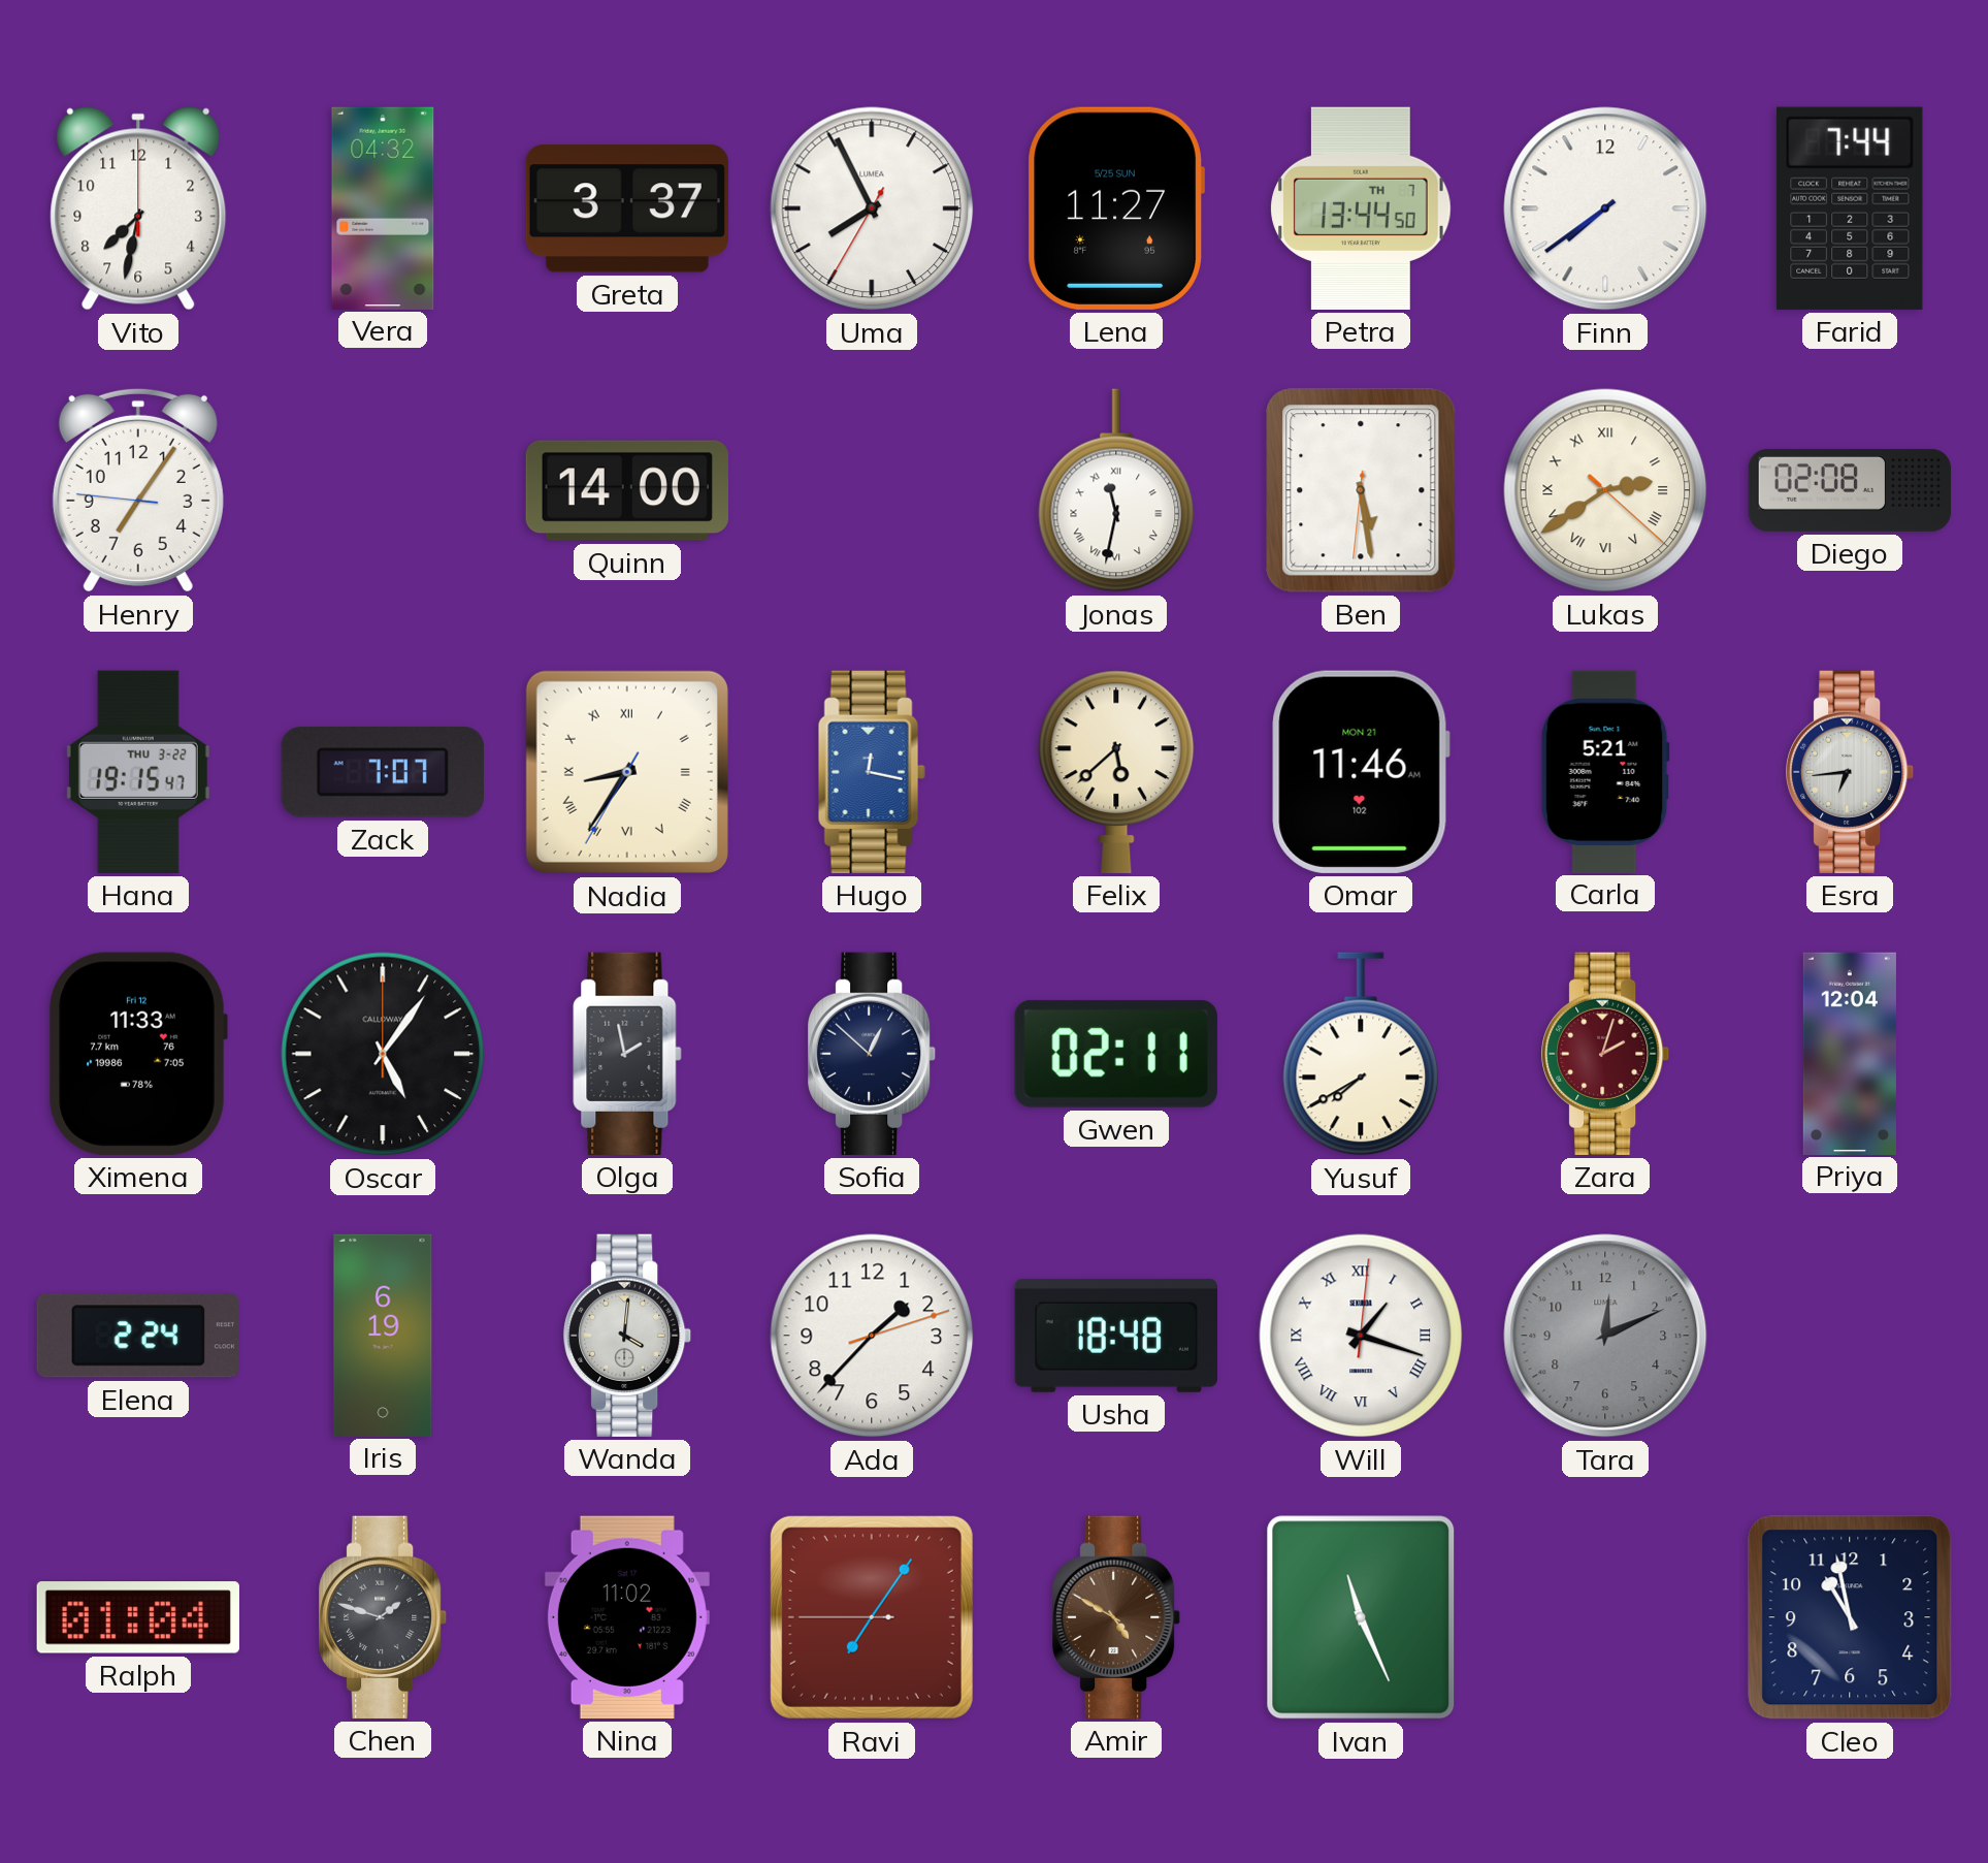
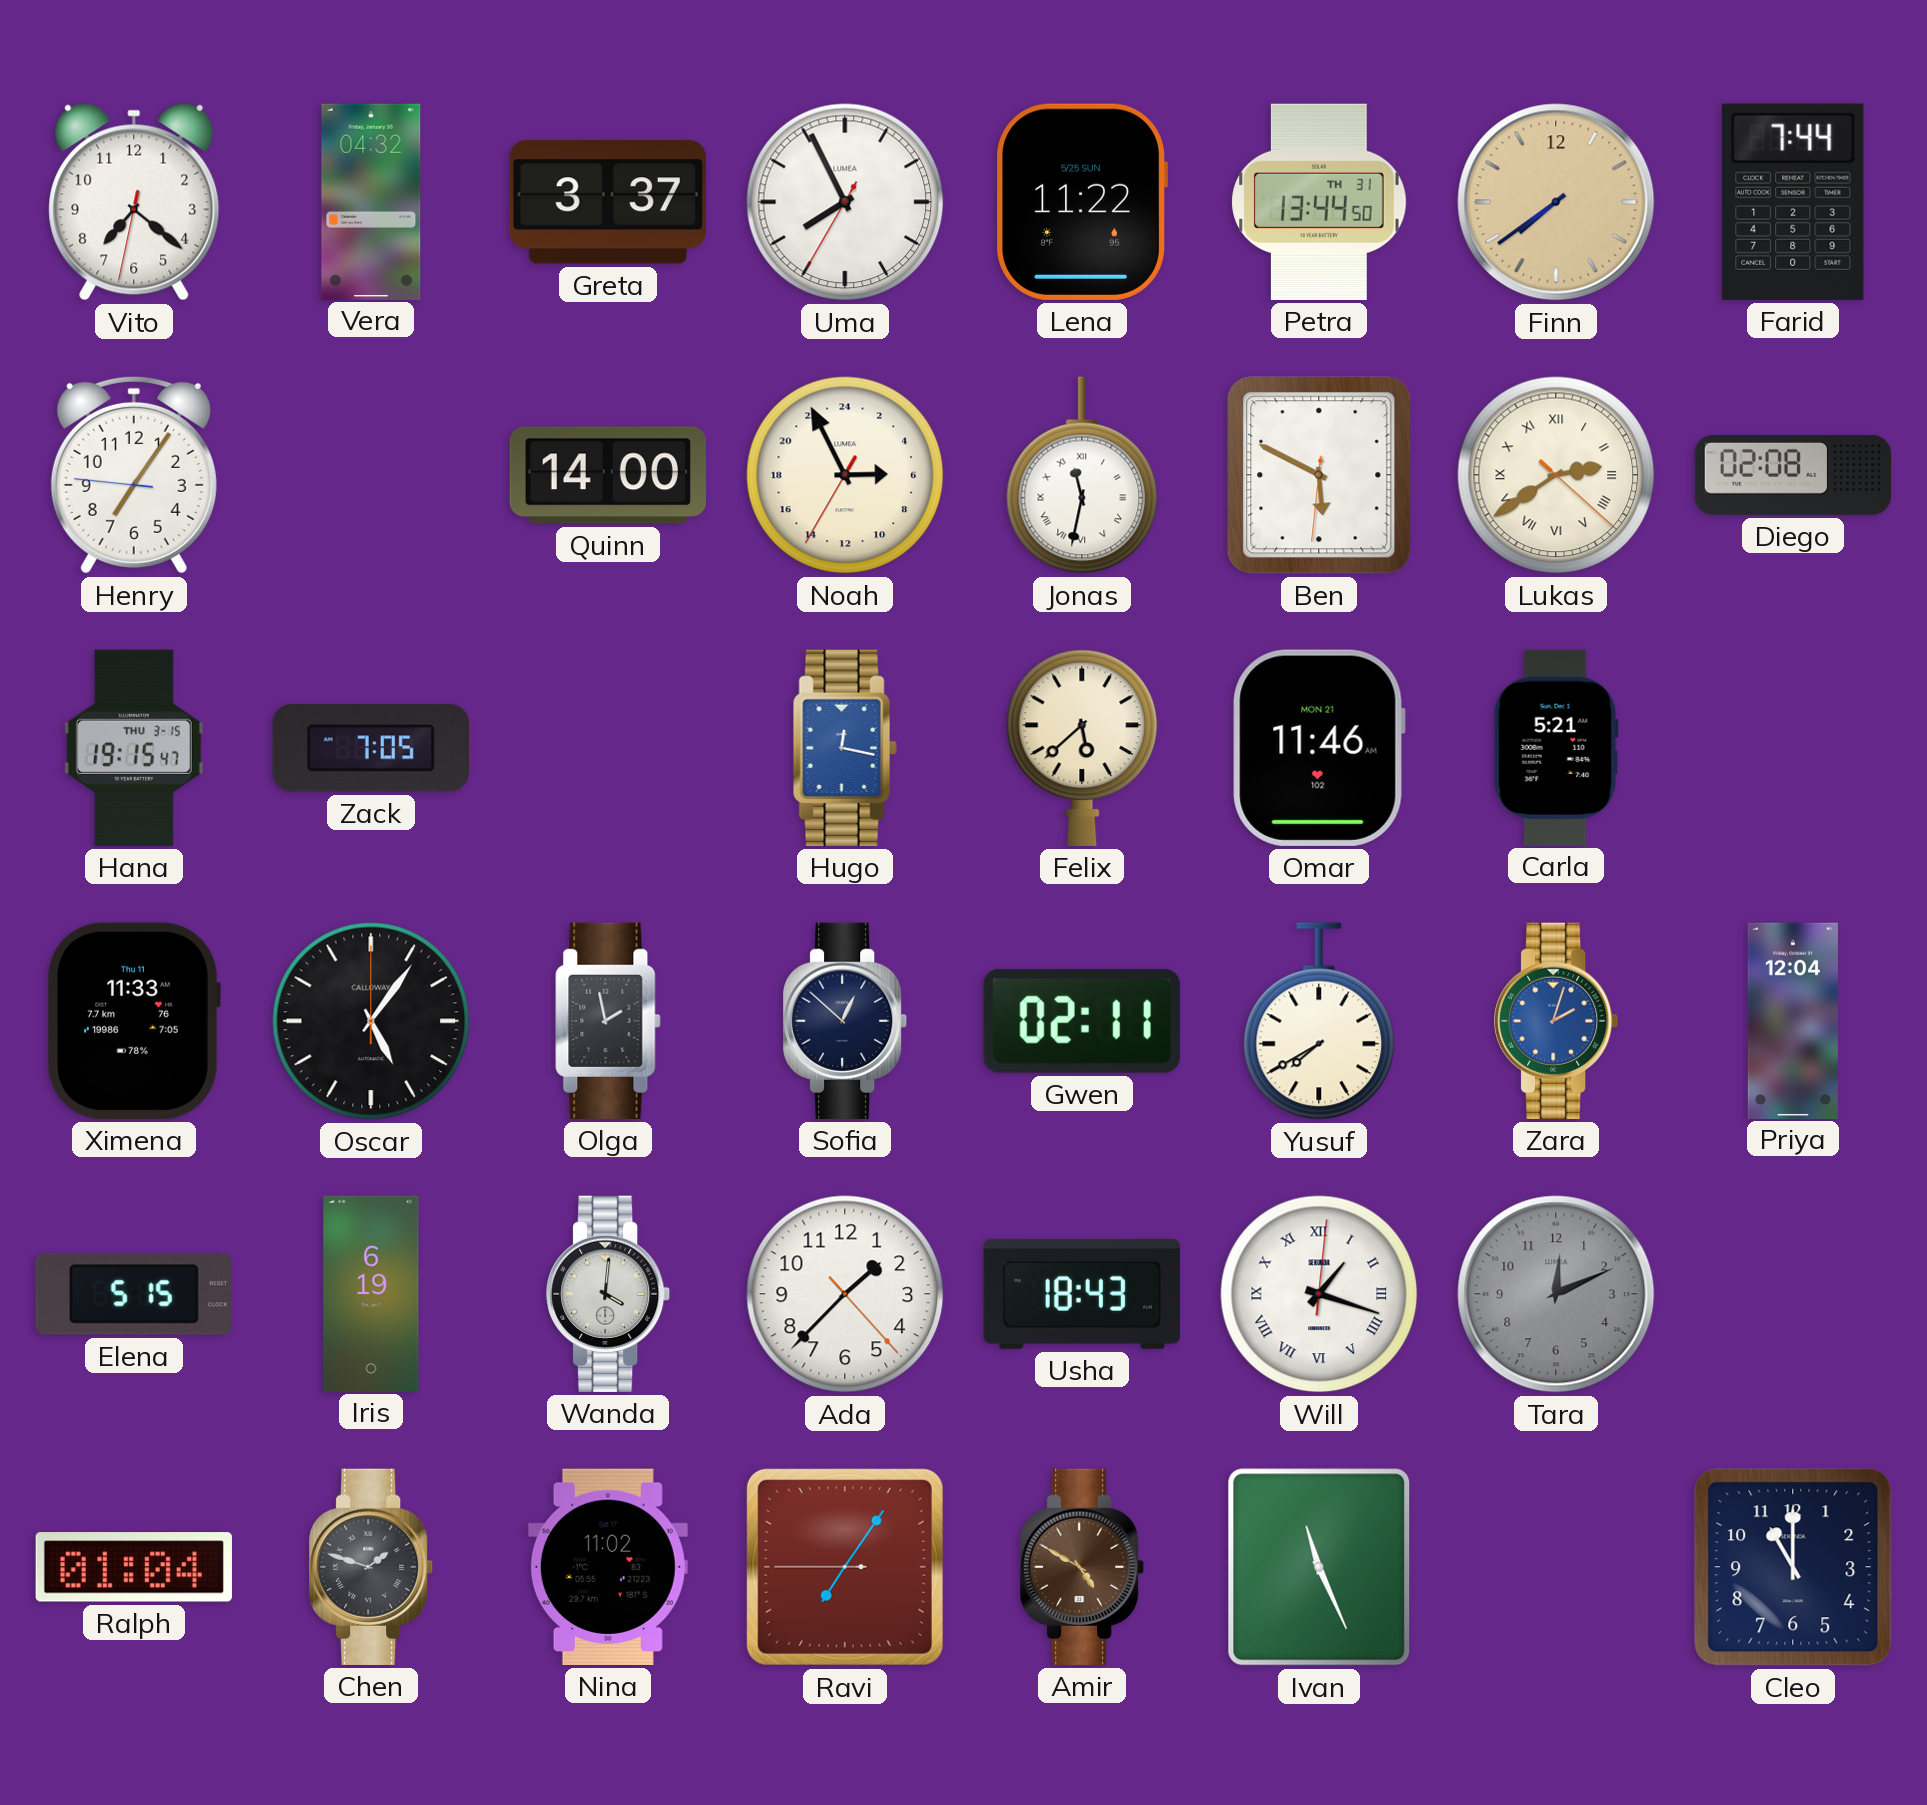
Vito: 7:32 -> 7:21 (134, 202)
Lena: 11:27 -> 11:22 (1082, 202)
Petra date: TH 7 -> TH 31 (1319, 202)
Finn dial: white -> champagne (1556, 202)
Noah: none -> 5:55 (845, 475)
Ben: 5:28 -> 5:49 (1319, 475)
Hana date: THU 3-22 -> THU 3-15 (134, 748)
Zack: 7:07 -> 7:05 (371, 748)
Nadia: 8:35 -> none (627, 772)
Esra: 6:44 -> none (1851, 772)
Ximena date: Fri 12 -> Thu 11 (134, 1021)
Zara dial: burgundy -> blue (1557, 1021)
Elena: 2:24 -> 5:15 (134, 1294)
Ada: 1:37:12 -> 1:37:23 (845, 1294)
Usha: 18:48 -> 18:43 (1082, 1294)
Cleo: 10:58 -> 11:00 (1793, 1567)
